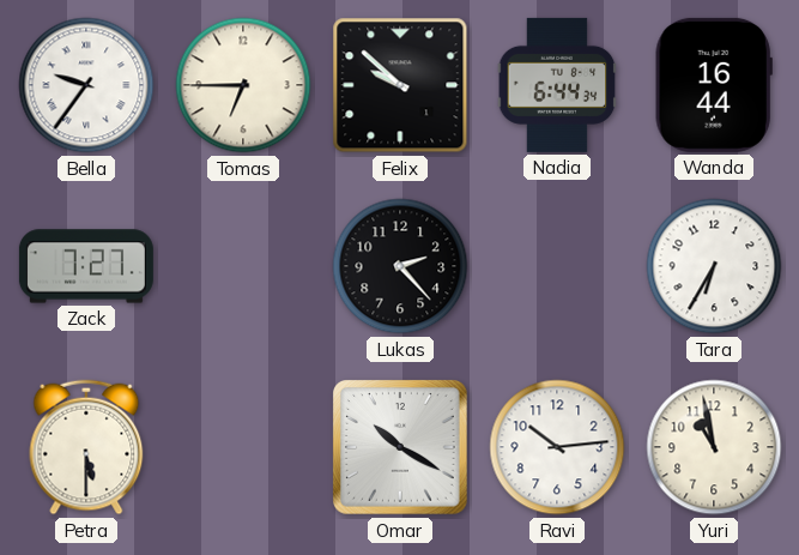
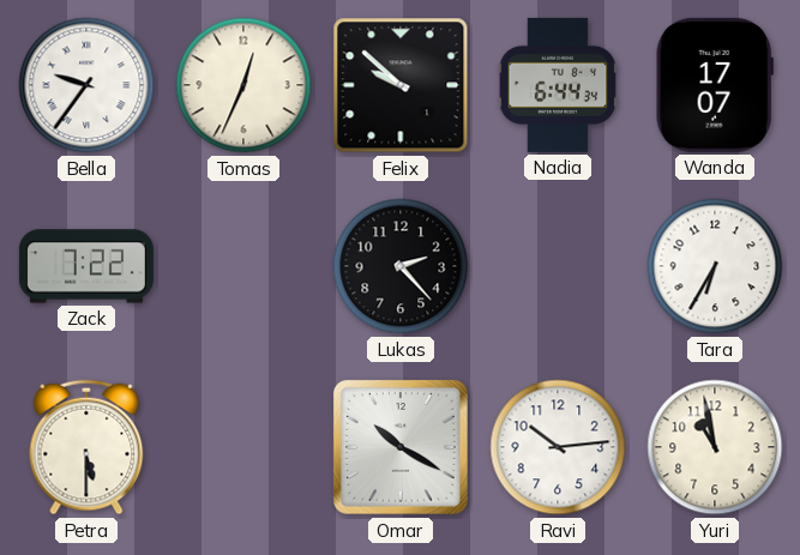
Tomas: 6:45 -> 12:34 (243, 85)
Wanda: 16:44 -> 17:07 (715, 85)
Zack: 7:27 -> 7:22 (86, 266)
